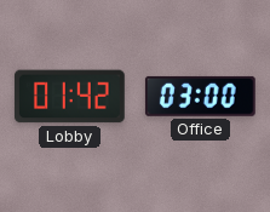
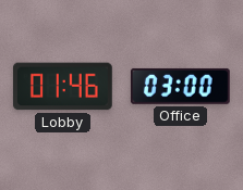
Lobby: 01:42 -> 01:46 (62, 87)
